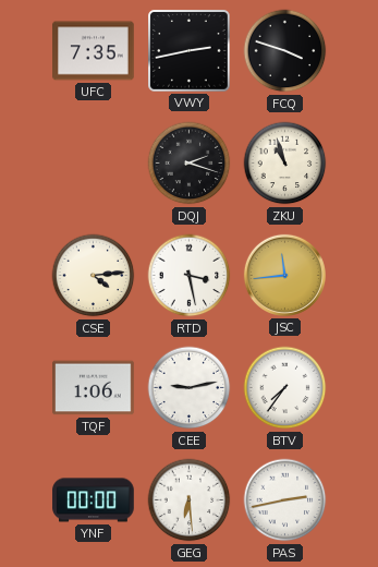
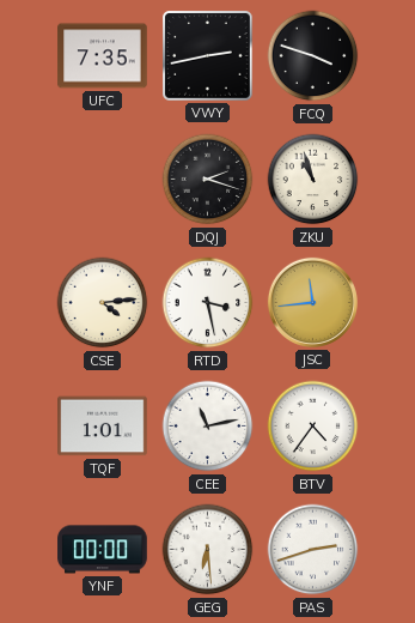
TQF: 1:06 -> 1:01 (103, 427)
CEE: 9:13 -> 11:13 (208, 427)
BTV: 7:36 -> 4:36 (313, 427)
PAS: 2:43 -> 2:42 (313, 550)
